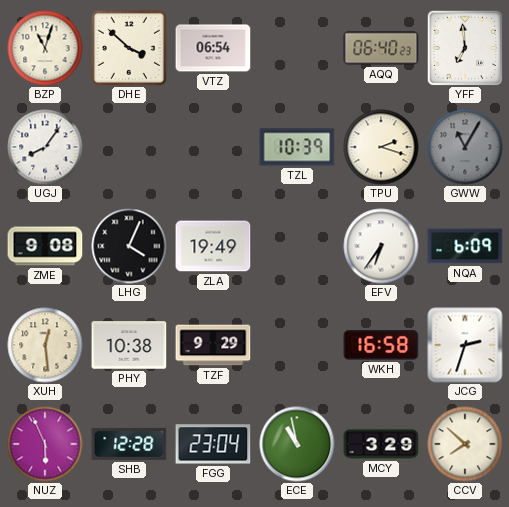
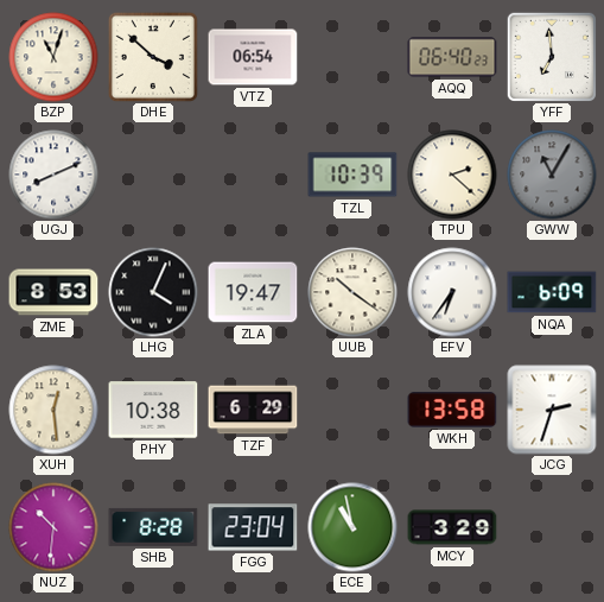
UGJ: 8:06 -> 8:11 (53, 175)
TPU: 2:18 -> 2:22 (452, 175)
ZME: 9:08 -> 8:53 (53, 292)
ZLA: 19:49 -> 19:47 (253, 292)
UUB: none -> 10:21 (352, 292)
TZF: 9:29 -> 6:29 (253, 410)
WKH: 16:58 -> 13:58 (452, 410)
NUZ: 5:56 -> 10:31 (53, 527)
SHB: 12:28 -> 8:28 (153, 527)
CCV: 7:52 -> none (465, 444)
